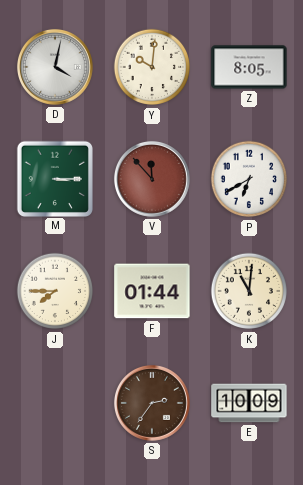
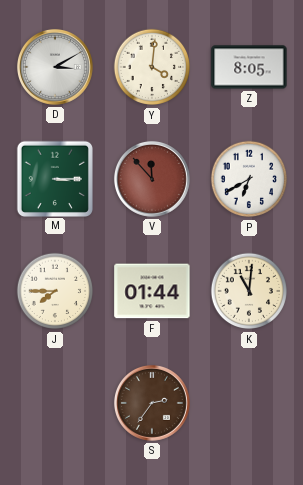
D: 4:02 -> 3:10 (55, 67)
Y: 10:01 -> 4:01 (152, 67)
E: 10:09 -> none (249, 403)
